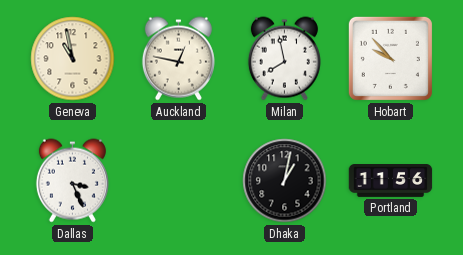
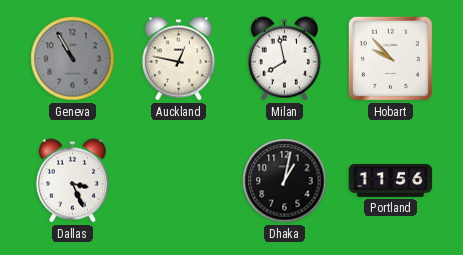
Geneva: 10:58 -> 10:55 (73, 59)
Geneva dial: cream -> grey (73, 59)
